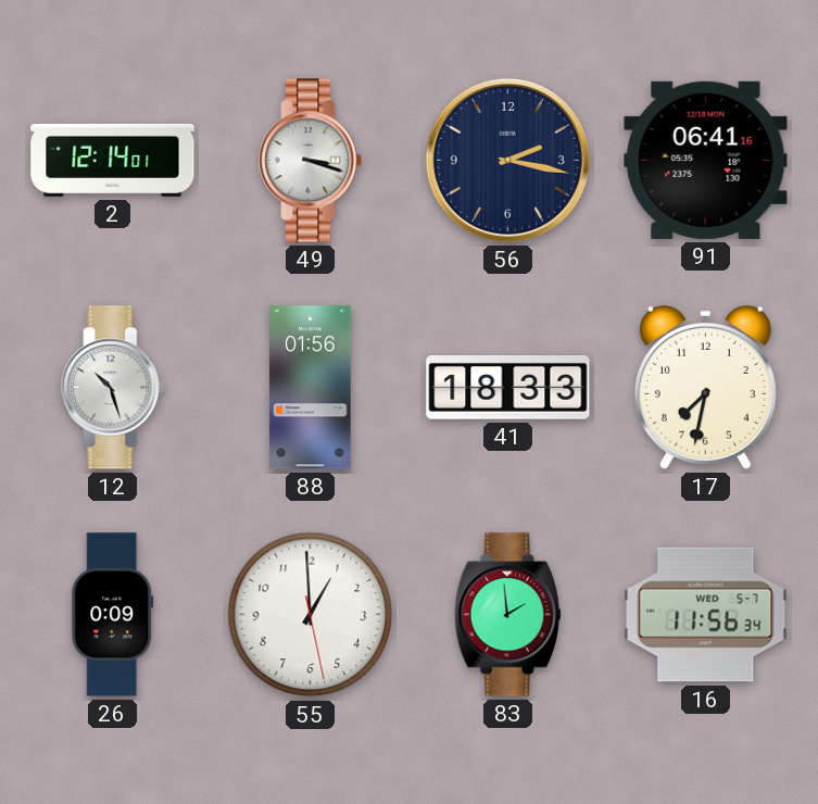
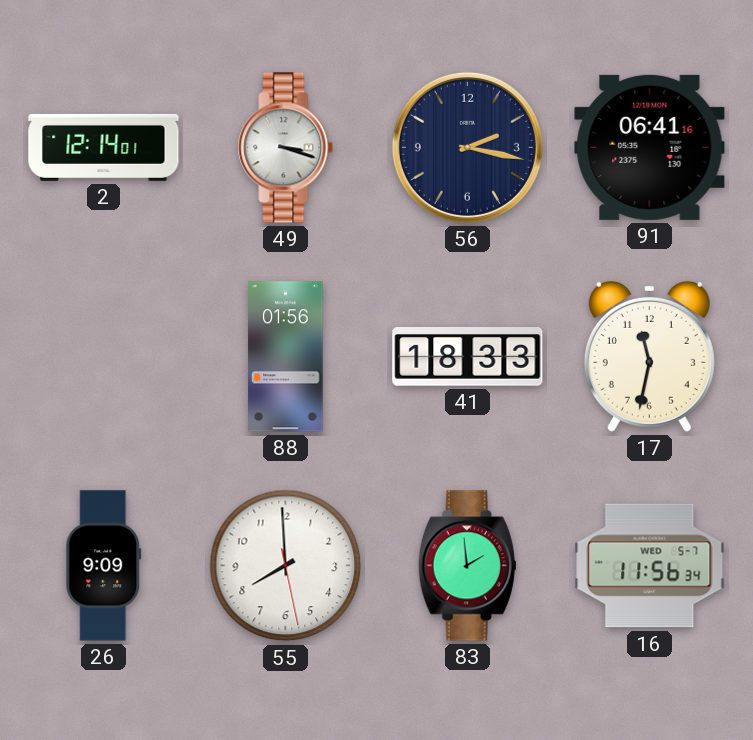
12: 10:27 -> none (113, 388)
17: 7:32 -> 11:32 (649, 356)
26: 0:09 -> 9:09 (104, 566)
55: 12:59 -> 7:59 (286, 566)
